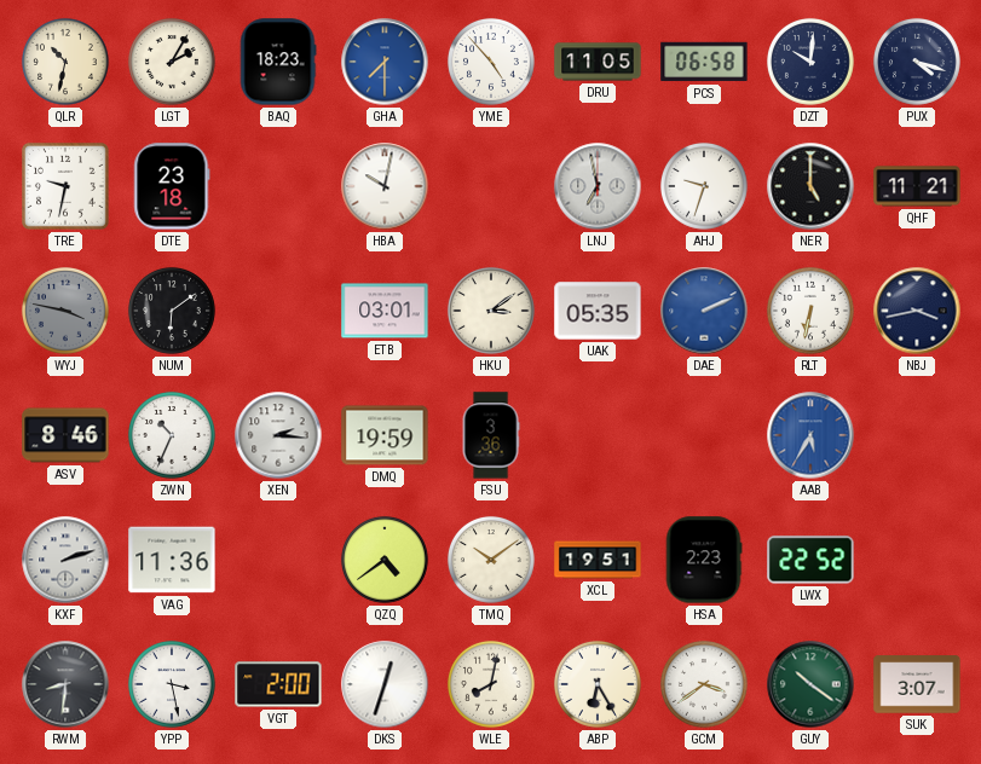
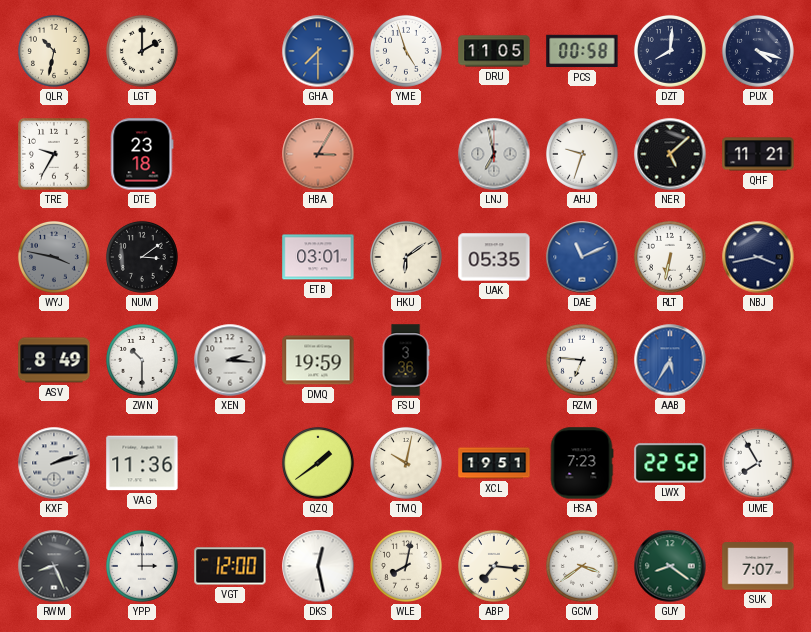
LGT: 2:05 -> 2:00 (142, 51)
BAQ: 18:23 -> none (278, 62)
YME: 4:53 -> 4:57 (406, 51)
PCS: 06:58 -> 00:58 (582, 51)
DZT: 10:01 -> 8:01 (670, 51)
TRE: 9:32 -> 9:35 (55, 155)
HBA: 10:02 -> 3:05 (318, 154)
HBA dial: white -> salmon (318, 154)
NER: 5:00 -> 5:08 (670, 154)
NUM: 6:09 -> 3:09 (142, 257)
HKU: 3:09 -> 6:09 (406, 257)
DAE: 2:11 -> 11:11 (582, 257)
ASV: 8:46 -> 8:49 (54, 360)
ZWN: 10:34 -> 10:30 (142, 360)
RZM: none -> 6:46 (582, 360)
QZQ: 4:39 -> 1:39 (318, 463)
TMQ: 10:09 -> 10:02 (406, 463)
HSA: 2:23 -> 7:23 (582, 463)
UME: none -> 7:55 (758, 463)
RWM: 8:31 -> 8:26 (54, 566)
YPP: 3:28 -> 3:00 (142, 566)
VGT: 2:00 -> 12:00 (230, 566)
DKS: 12:33 -> 12:28 (318, 566)
ABP: 6:25 -> 7:16 (494, 566)
GUY: 10:21 -> 8:21 (670, 566)
SUK: 3:07 -> 7:07 (758, 566)
